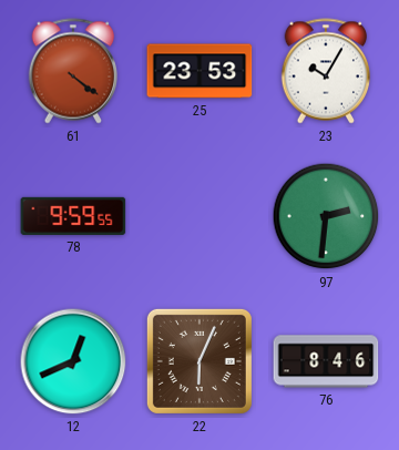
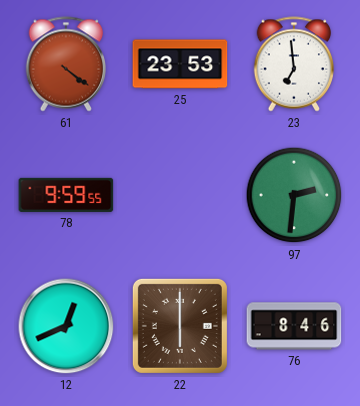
23: 10:05 -> 6:59 (293, 64)
22: 6:04 -> 6:00 (180, 326)
